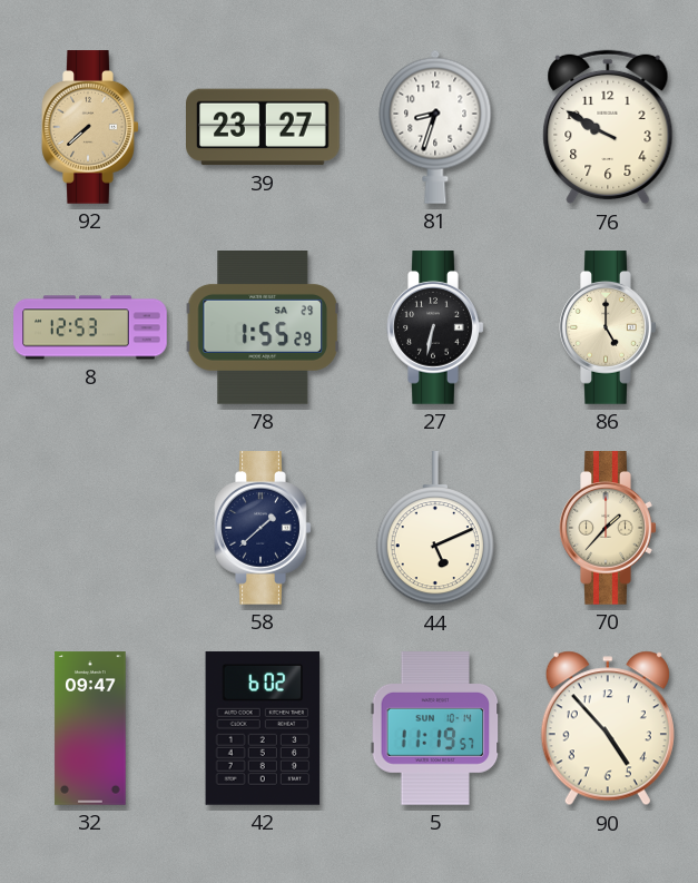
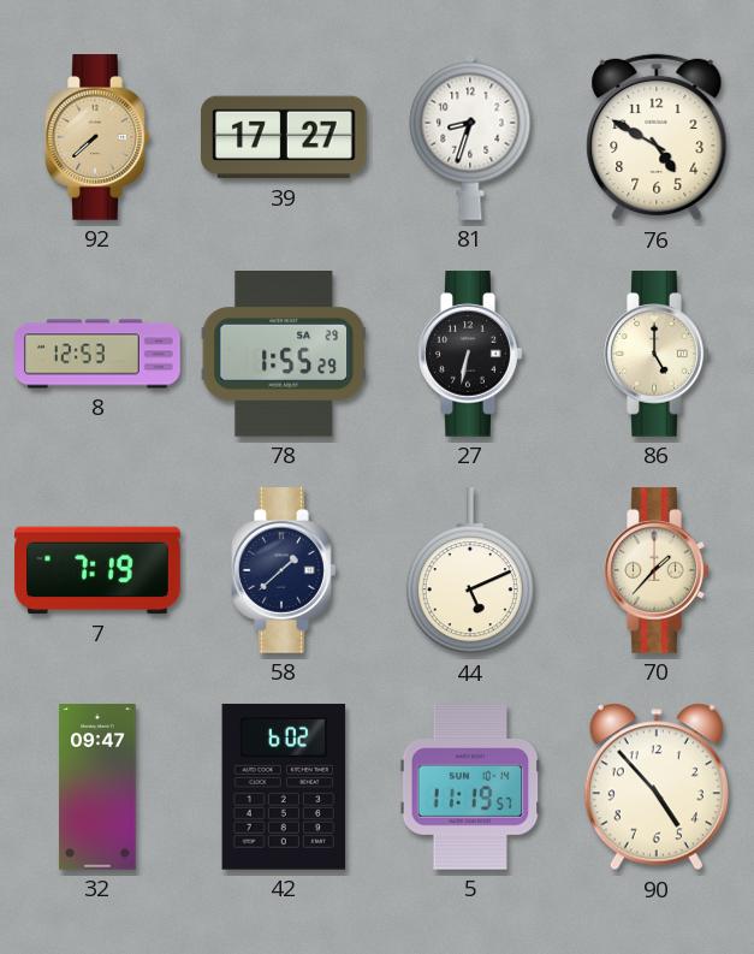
39: 23:27 -> 17:27 (284, 137)
76: 9:50 -> 4:50 (657, 137)
7: none -> 7:19 (97, 570)
